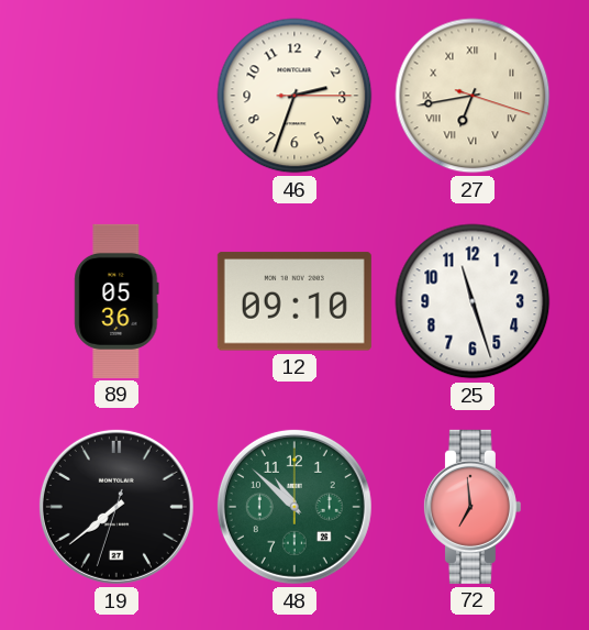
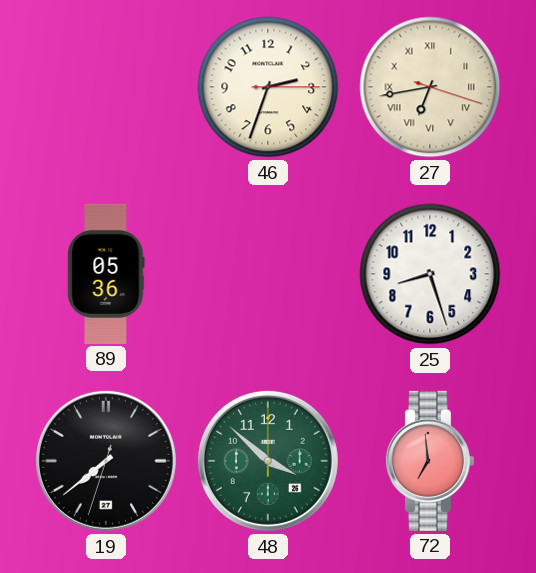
12: 09:10 -> none (294, 301)
25: 11:27 -> 8:27 (430, 274)
48: 10:52 -> 3:52 (268, 461)
